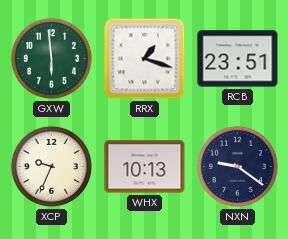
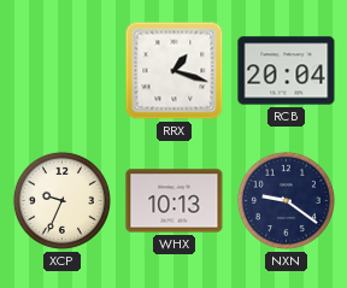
GXW: 5:59 -> none (51, 58)
RCB: 23:51 -> 20:04 (287, 71)
